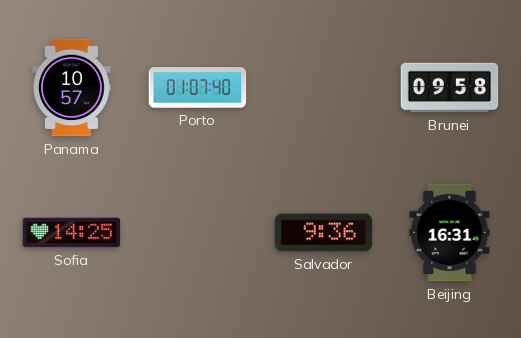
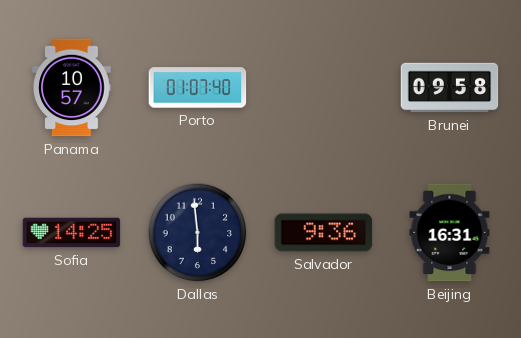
Dallas: none -> 5:59 (198, 233)
